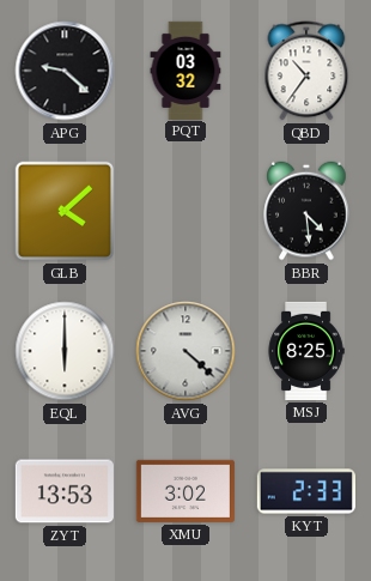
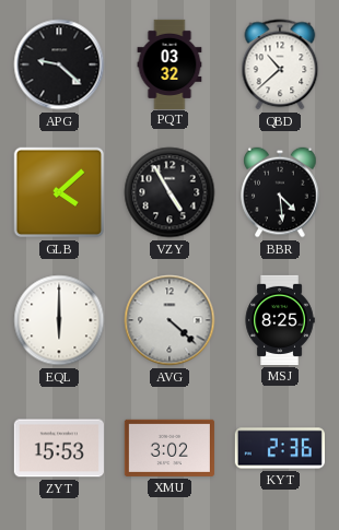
QBD: 10:36 -> 10:38 (280, 64)
VZY: none -> 4:55 (169, 192)
ZYT: 13:53 -> 15:53 (59, 448)
KYT: 2:33 -> 2:36 (280, 448)
